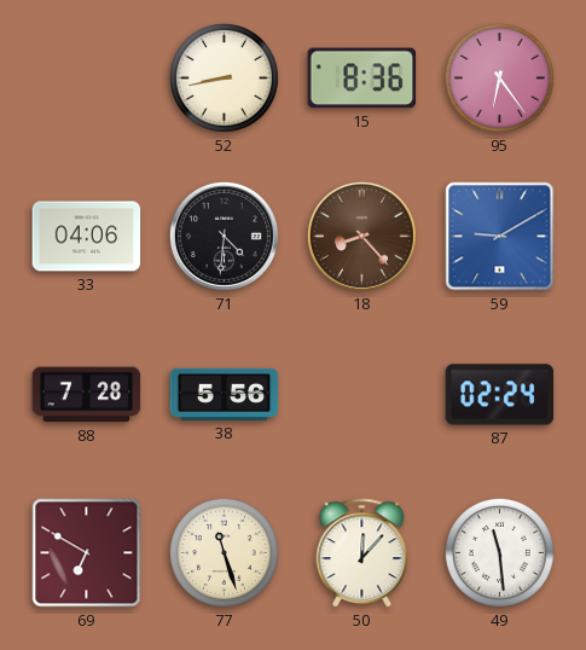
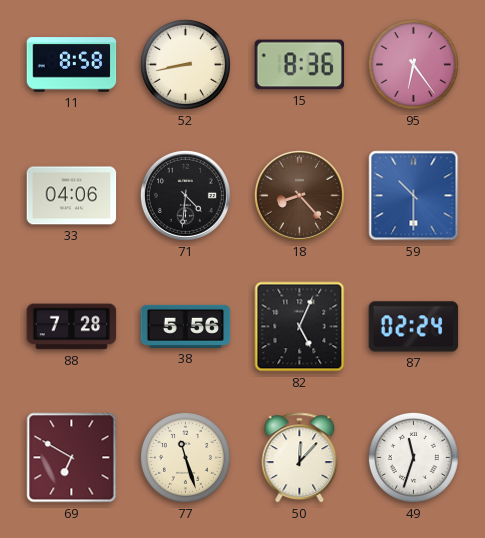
11: none -> 8:58 (72, 65)
59: 9:10 -> 10:30 (414, 196)
82: none -> 5:04 (300, 327)
49: 11:29 -> 11:33 (413, 457)
